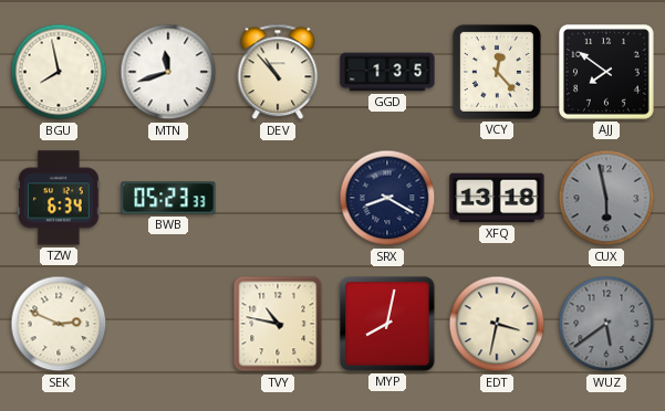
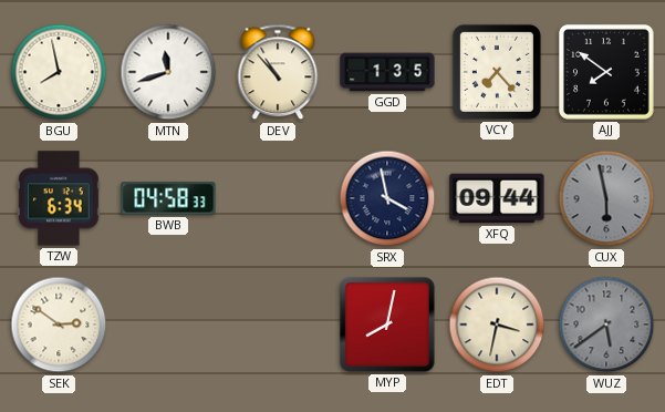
VCY: 12:23 -> 7:23 (497, 72)
BWB: 05:23 -> 04:58 (168, 198)
SRX: 8:20 -> 3:58 (387, 198)
XFQ: 13:18 -> 09:44 (497, 198)
SEK: 2:49 -> 2:51 (59, 325)
TVY: 10:47 -> none (278, 324)
